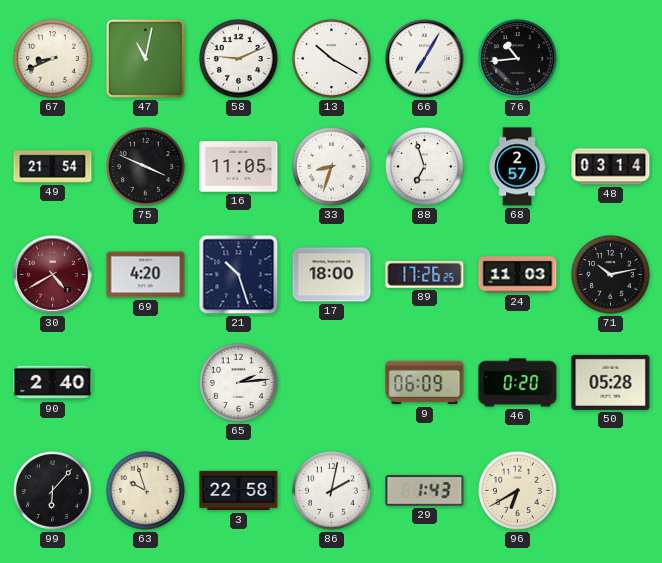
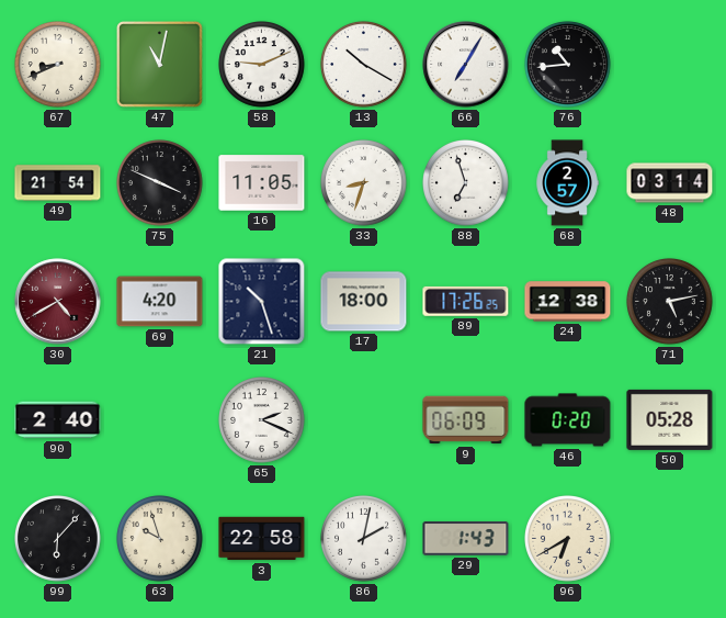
24: 11:03 -> 12:38 (568, 302)
71: 10:13 -> 5:13 (670, 302)
65: 2:14 -> 2:19 (262, 420)
